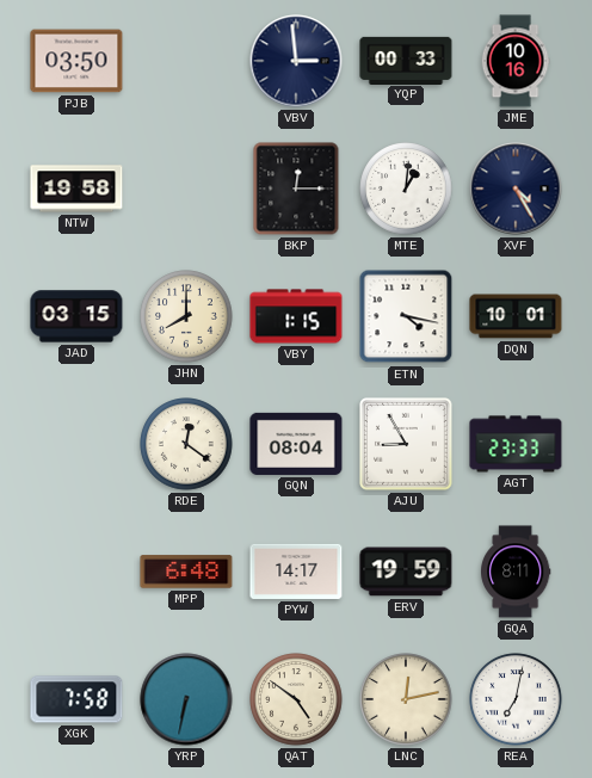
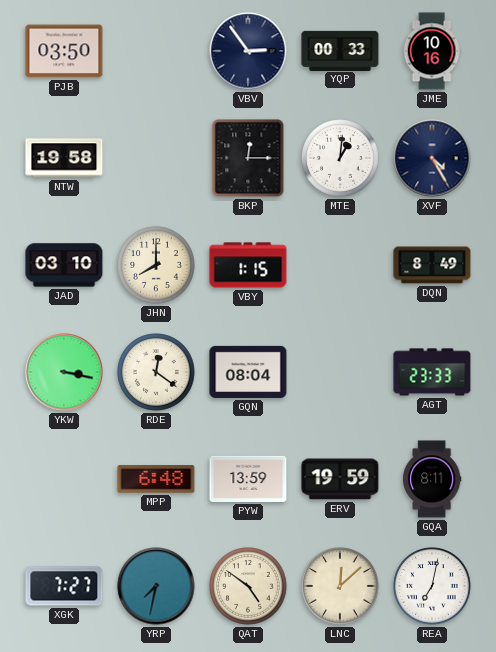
VBV: 2:59 -> 2:54 (248, 51)
JAD: 03:15 -> 03:10 (64, 265)
ETN: 4:17 -> none (406, 316)
DQN: 10:01 -> 8:49 (432, 265)
YKW: none -> 3:17 (64, 372)
AJU: 8:55 -> none (406, 444)
PYW: 14:17 -> 13:59 (248, 479)
XGK: 7:58 -> 7:27 (64, 586)
YRP: 6:32 -> 7:32 (156, 586)
LNC: 12:13 -> 12:08 (340, 586)
